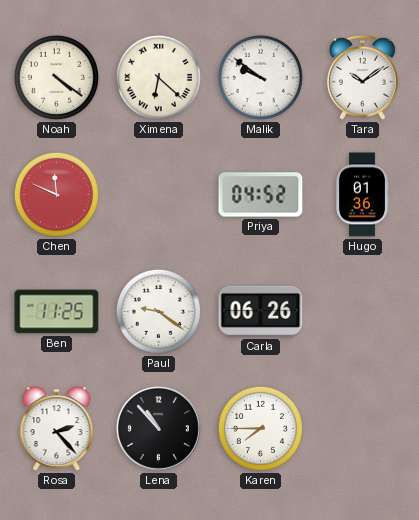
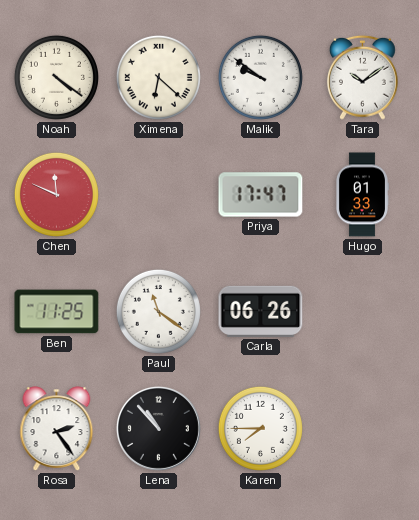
Priya: 04:52 -> 17:47 (261, 195)
Hugo: 01:36 -> 01:33 (362, 195)
Paul: 9:21 -> 11:21 (158, 311)
Rosa: 2:23 -> 2:24 (57, 429)
